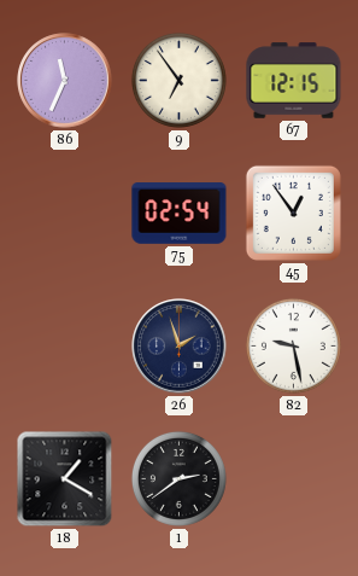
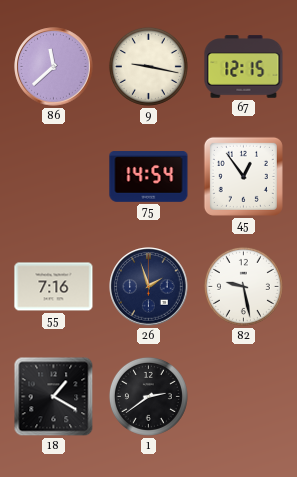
86: 11:34 -> 11:38 (54, 67)
9: 6:54 -> 9:17 (148, 66)
75: 02:54 -> 14:54 (149, 177)
55: none -> 7:16 (54, 287)
